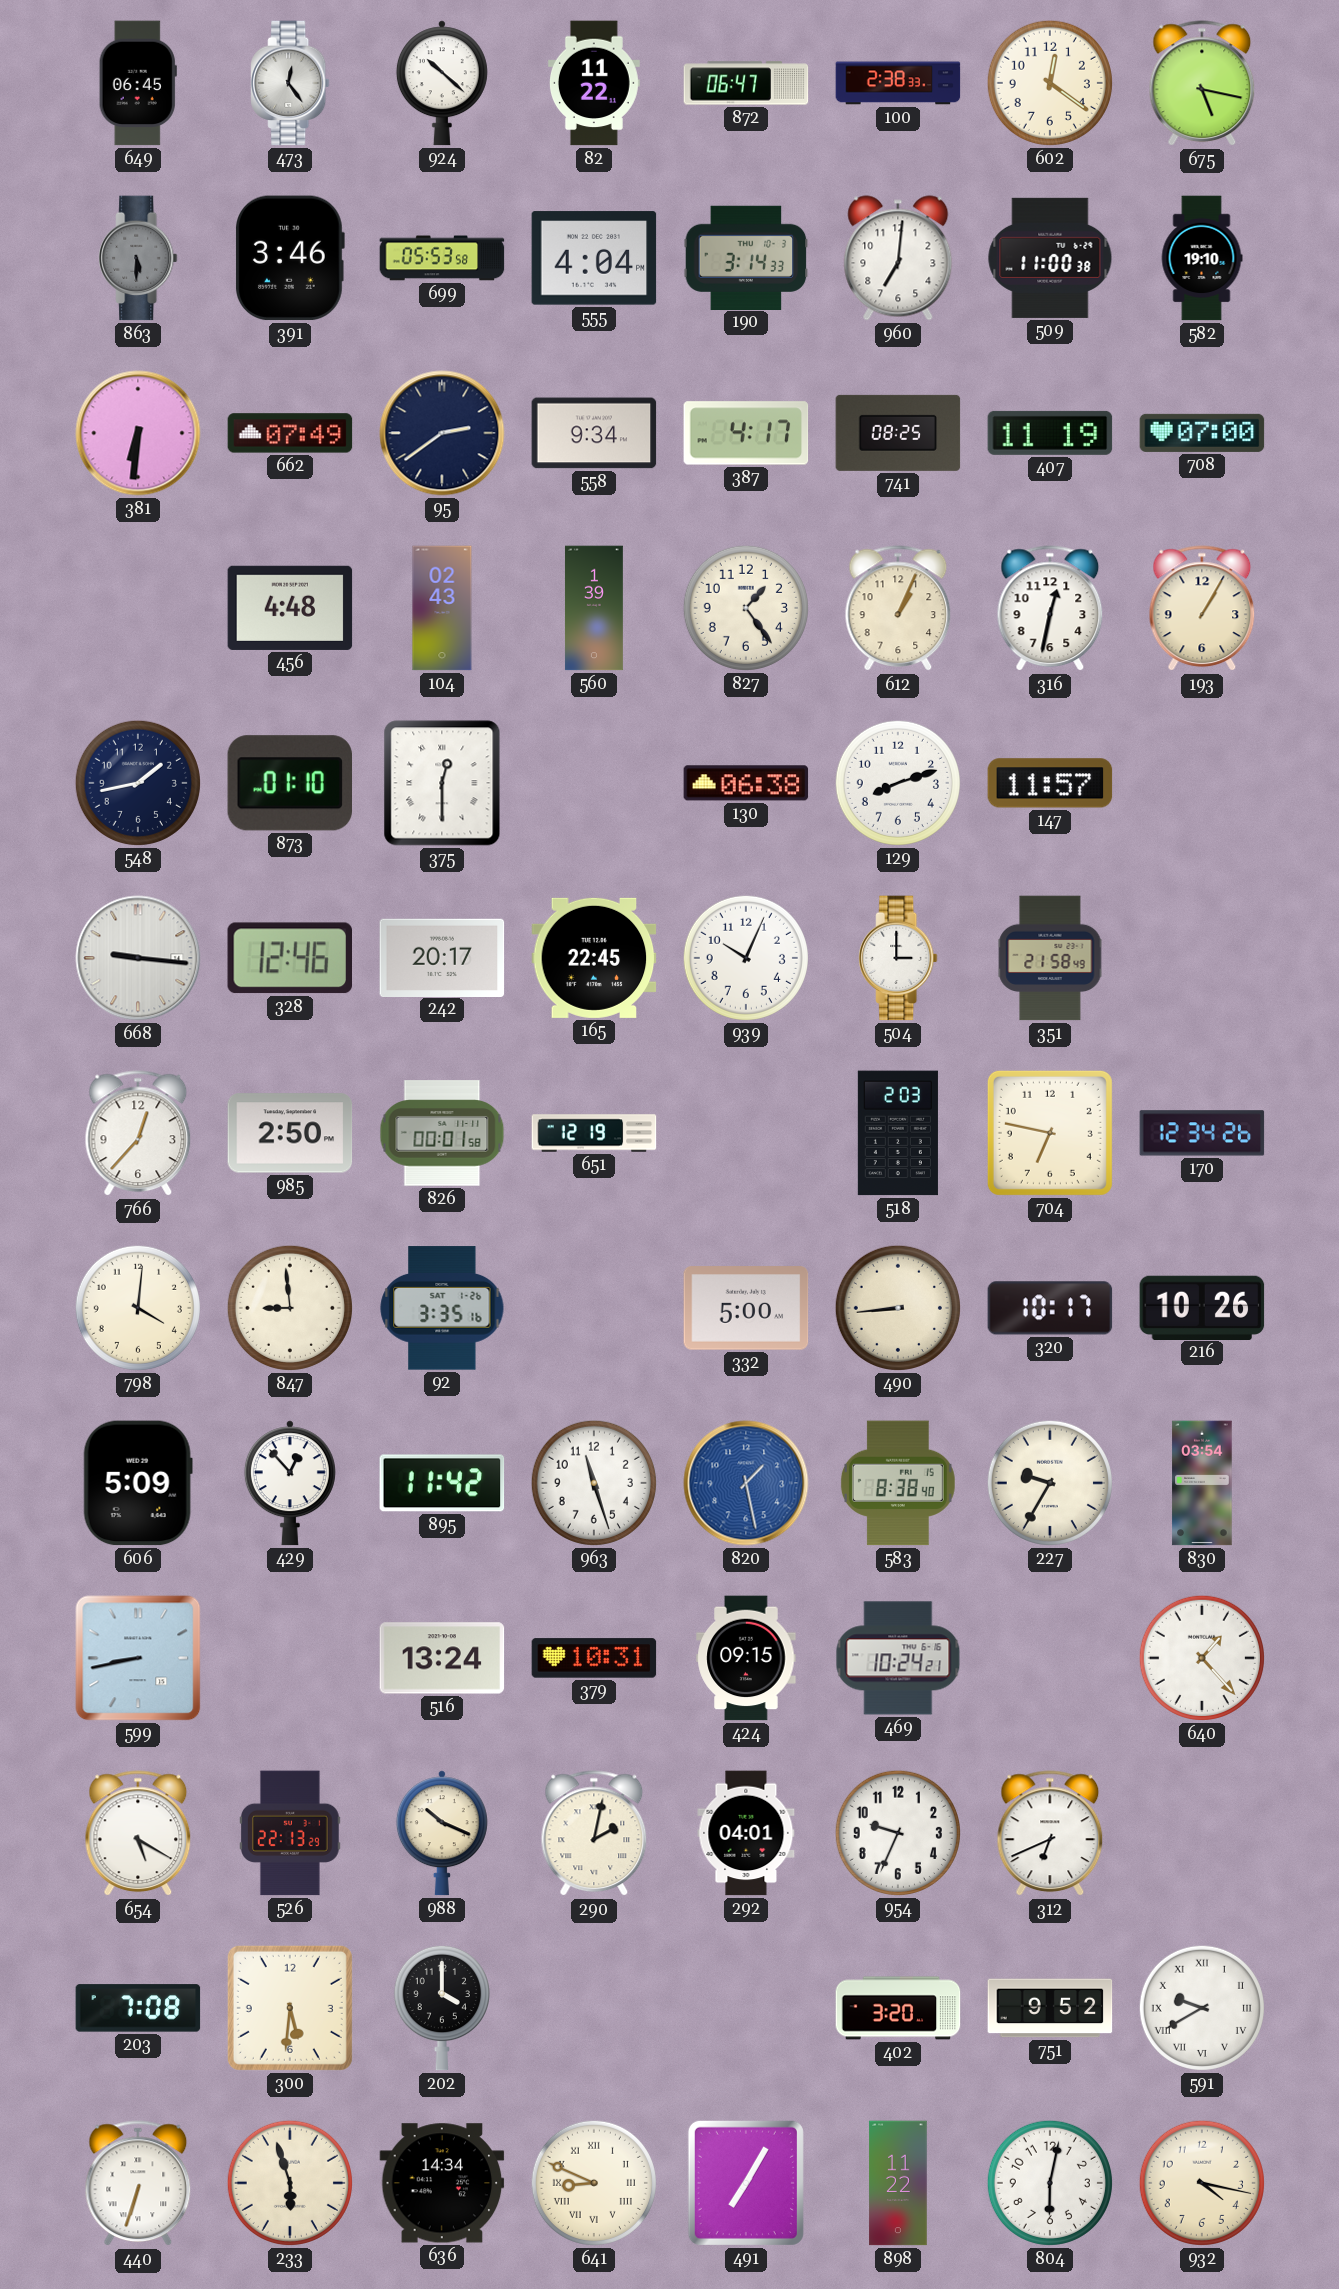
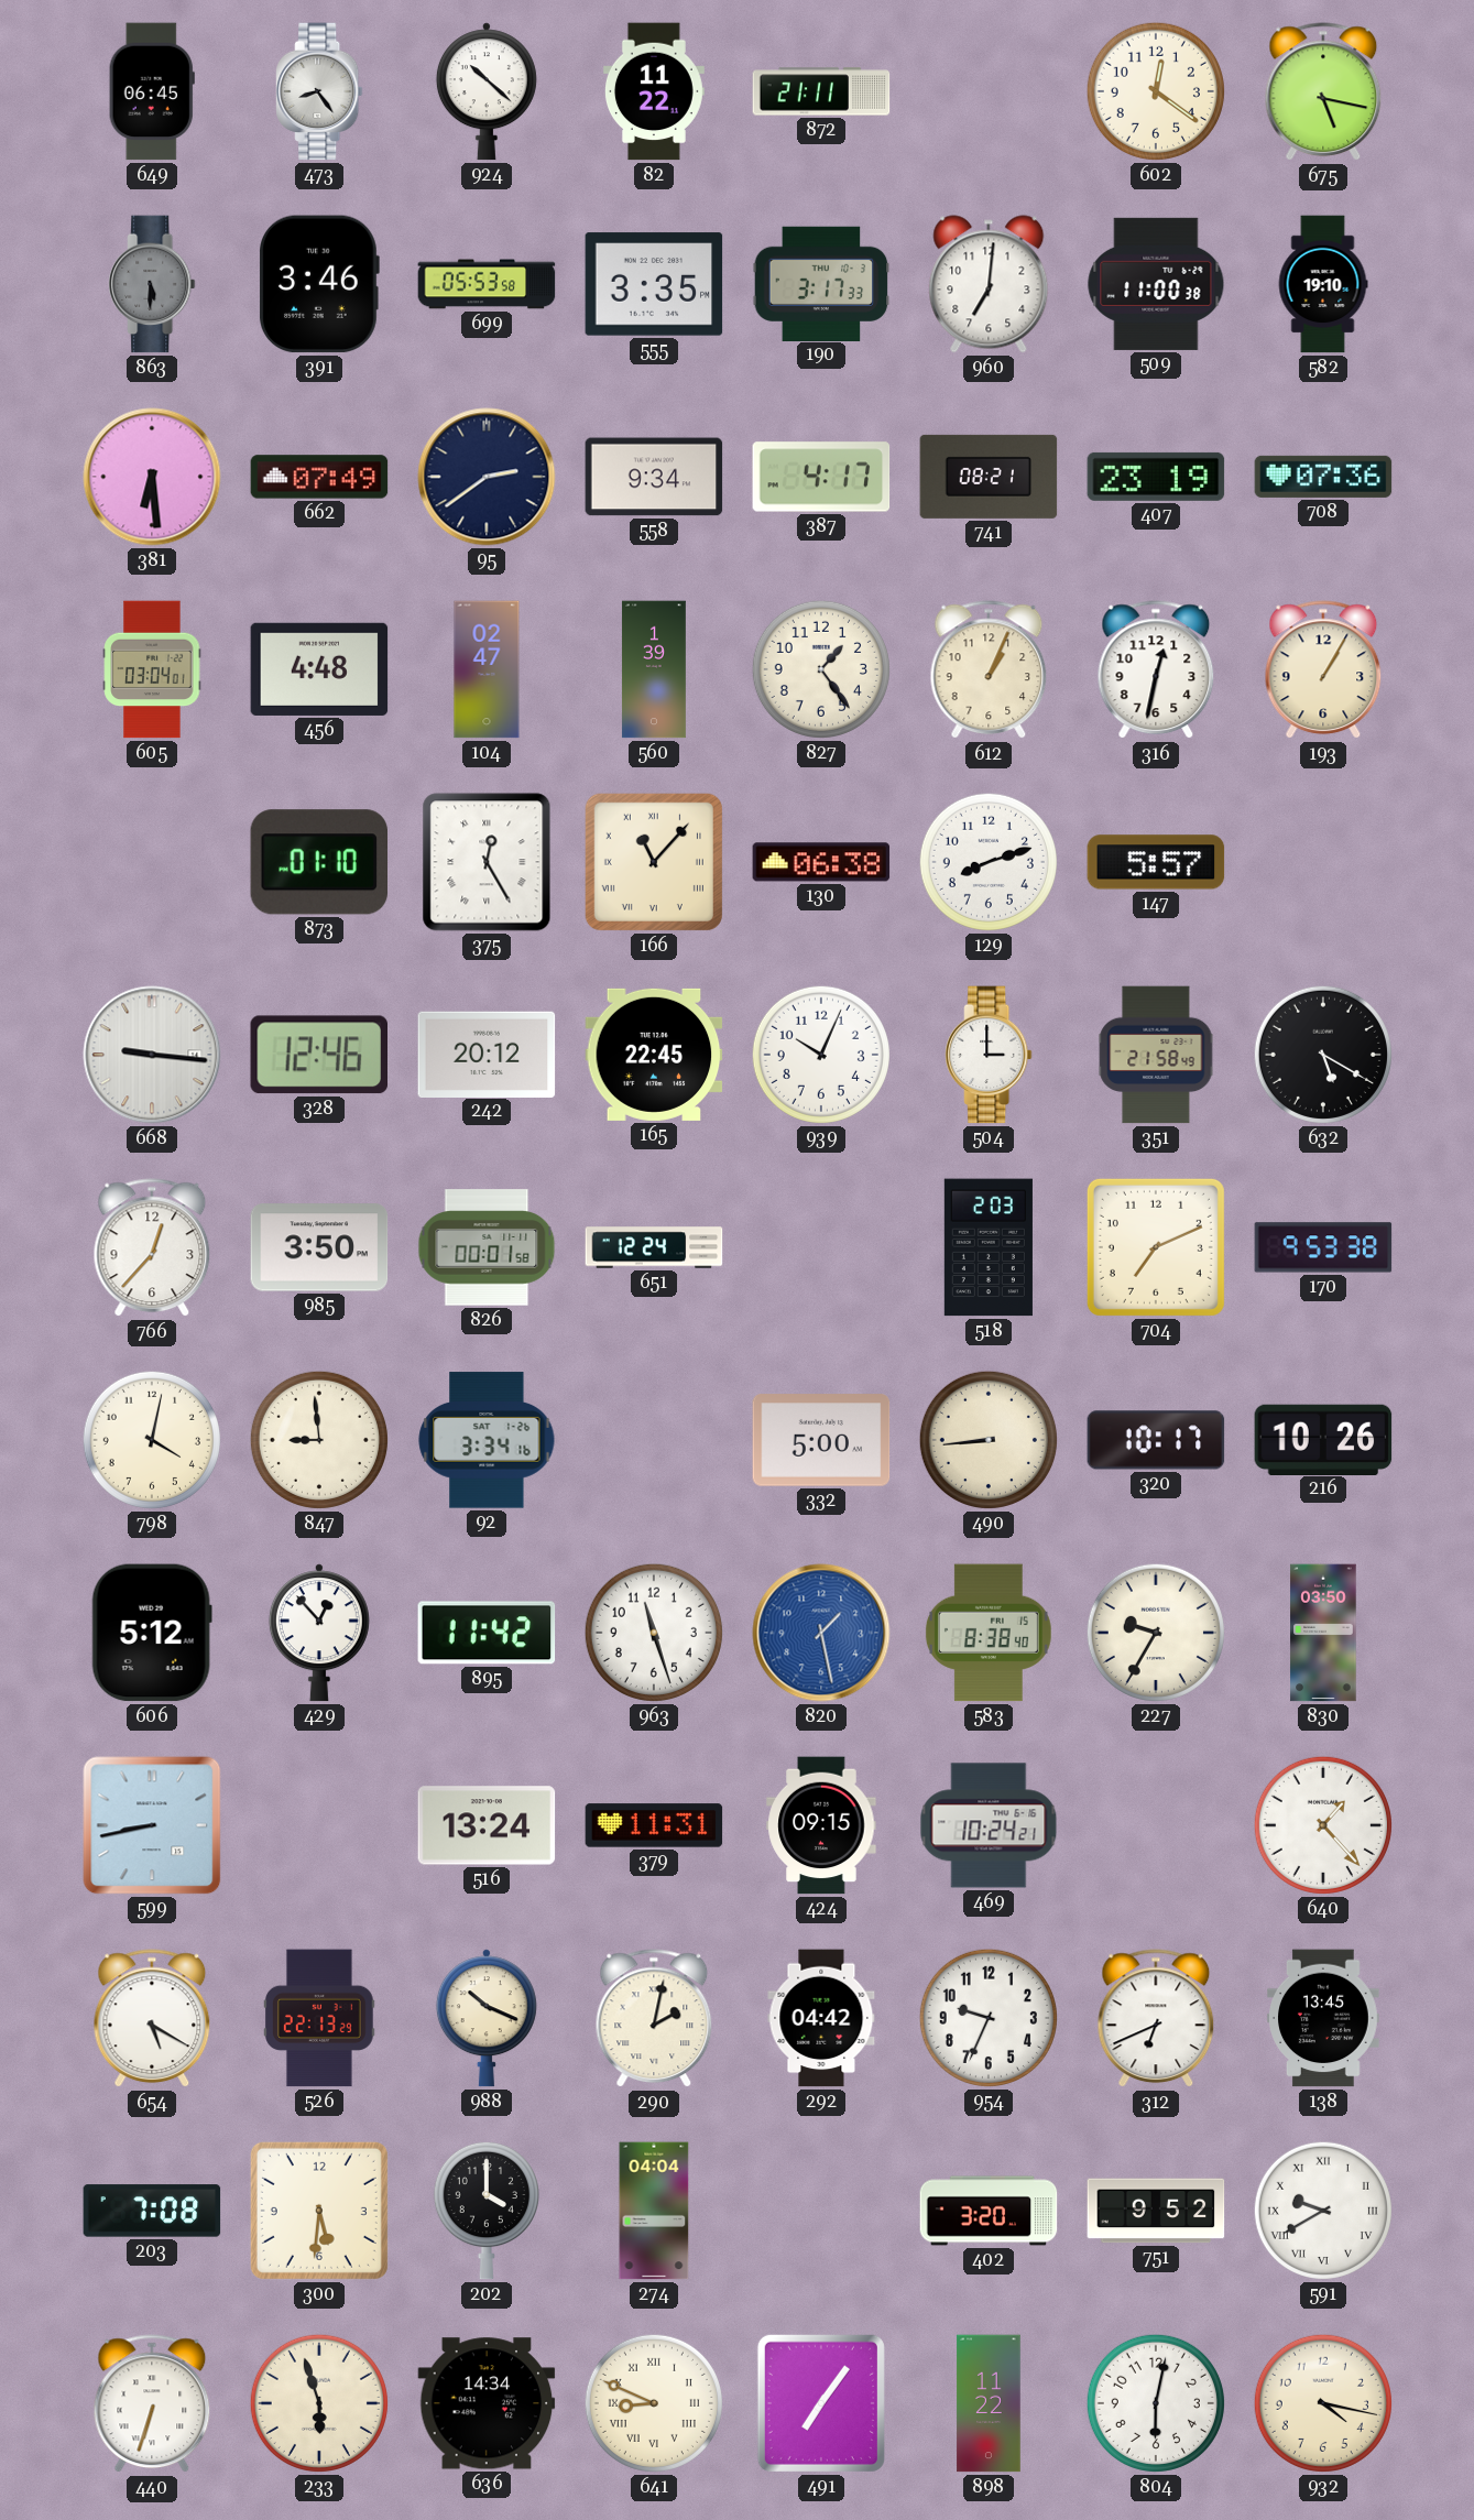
473: 12:24 -> 8:24 (319, 91)
872: 06:47 -> 21:11 (821, 91)
100: 2:38 -> none (898, 83)
555: 4:04 -> 3:35 (654, 284)
190: 3:14 -> 3:17 (821, 283)
381: 6:31 -> 6:29 (152, 477)
741: 08:25 -> 08:21 (989, 477)
407: 11:19 -> 23:19 (1156, 477)
708: 07:00 -> 07:36 (1323, 477)
605: none -> 03:04 (152, 669)
104: 02:43 -> 02:47 (487, 669)
548: 1:43 -> none (138, 783)
375: 12:30 -> 12:25 (487, 862)
166: none -> 11:07 (654, 862)
147: 11:57 -> 5:57 (1156, 862)
242: 20:17 -> 20:12 (487, 1054)
632: none -> 5:20 (1323, 1055)
985: 2:50 -> 3:50 (319, 1247)
651: 12:19 -> 12:24 (654, 1247)
704: 6:47 -> 7:11 (1156, 1247)
170: 12:34 -> 9:53 (1323, 1247)
798: 4:01 -> 4:02 (152, 1440)
92: 3:35 -> 3:34 (487, 1440)
606: 5:09 -> 5:12 (152, 1633)
830: 03:54 -> 03:50 (1323, 1633)
379: 10:31 -> 11:31 (654, 1825)
292: 04:01 -> 04:42 (821, 2018)
138: none -> 13:45 (1324, 2018)
274: none -> 04:04 (654, 2211)
491: 7:05 -> 7:06 (821, 2403)
